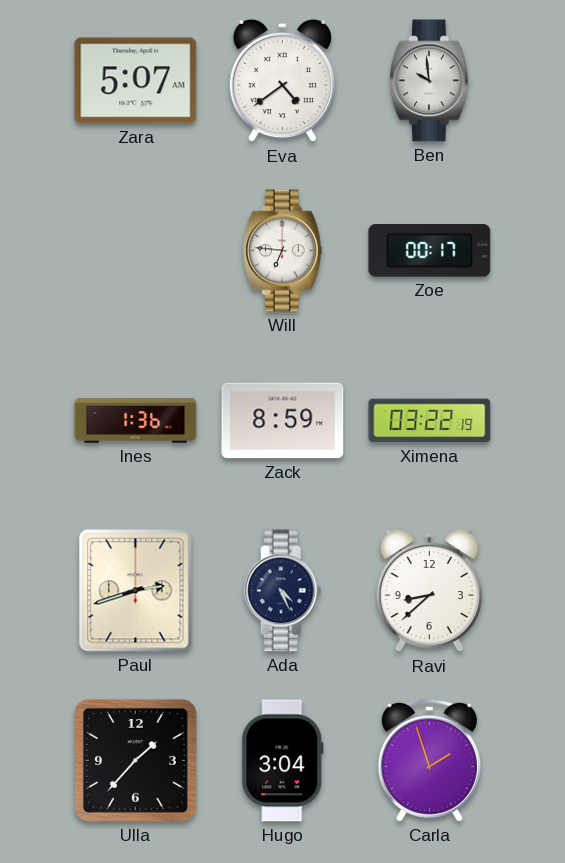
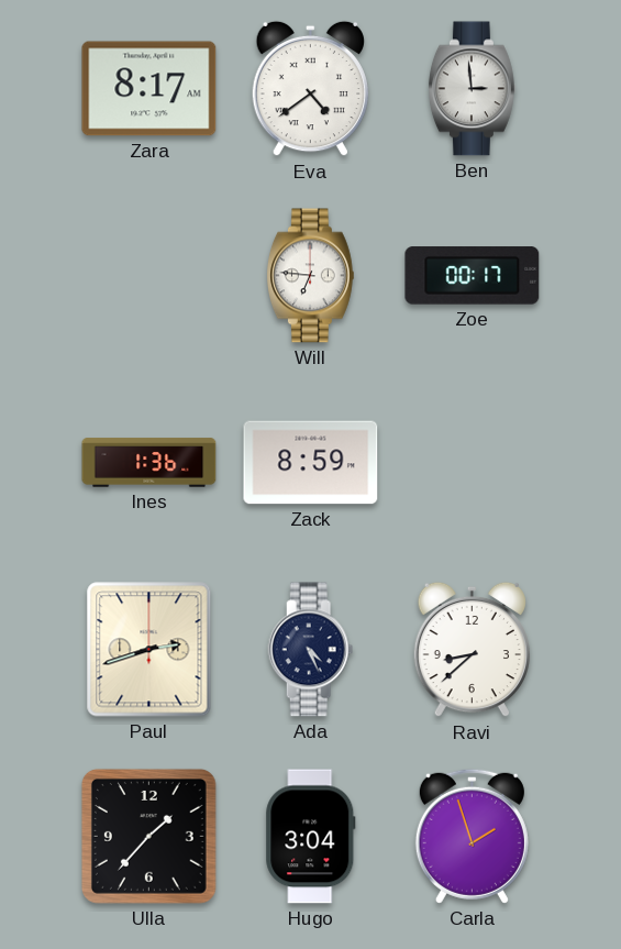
Zara: 5:07 -> 8:17 (149, 89)
Ben: 9:59 -> 2:59 (473, 89)
Ximena: 03:22 -> none (430, 421)
